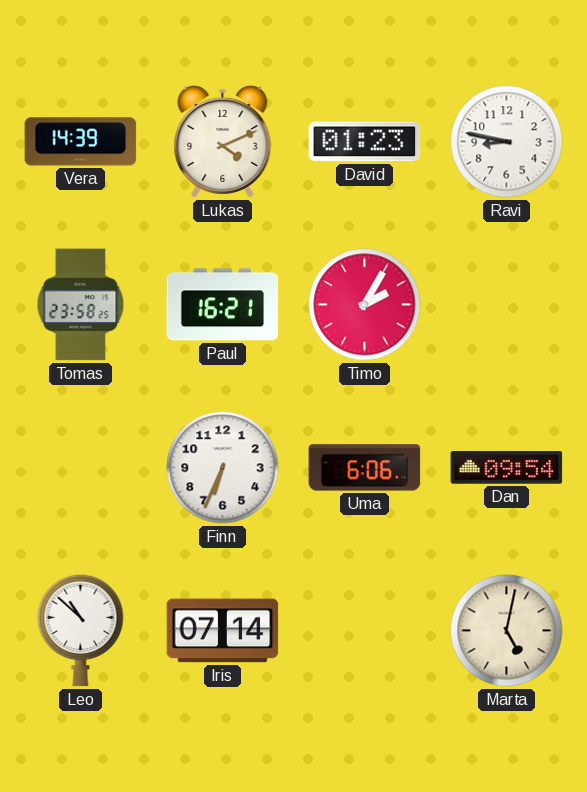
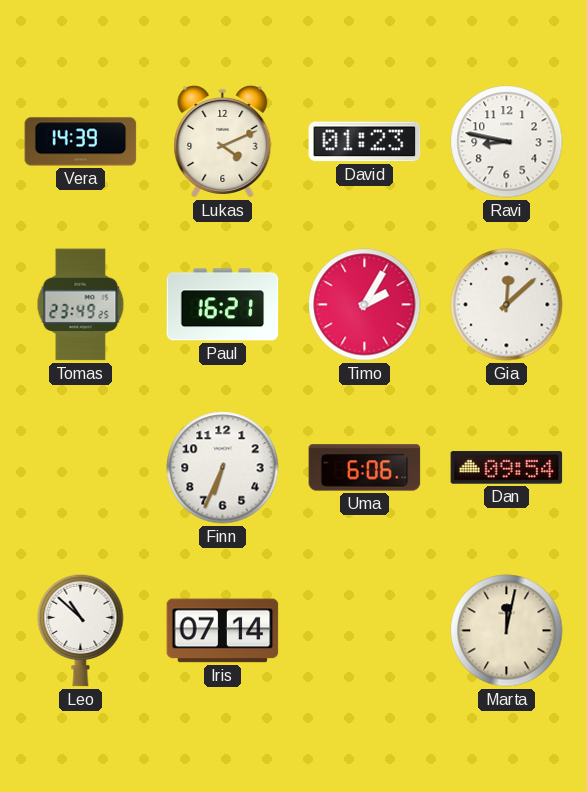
Tomas: 23:58 -> 23:49 (81, 305)
Gia: none -> 12:08 (507, 305)
Marta: 5:02 -> 12:02 (507, 631)
